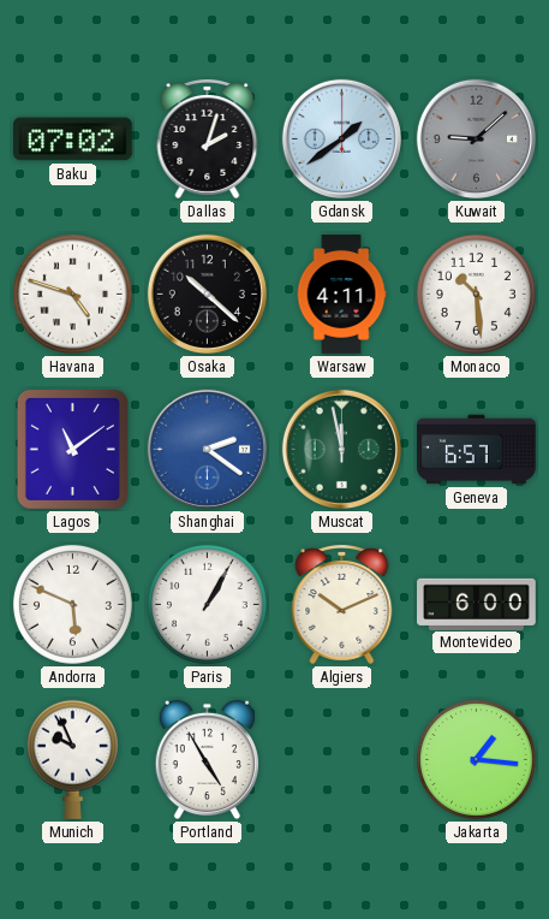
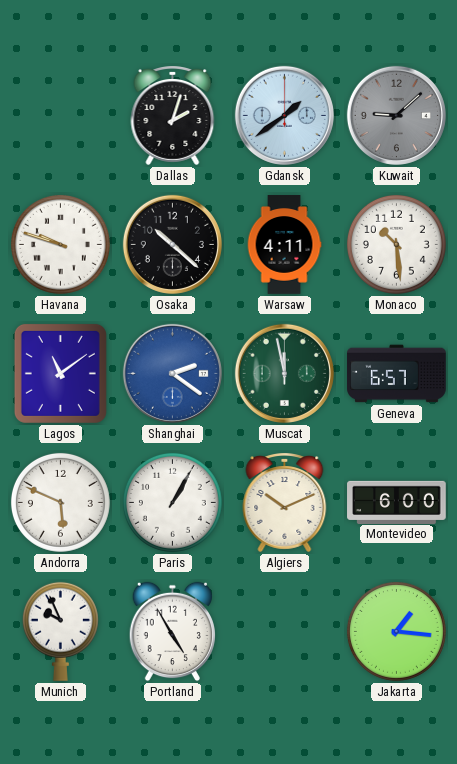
Baku: 07:02 -> none (73, 140)
Havana: 4:48 -> 9:48 (60, 244)
